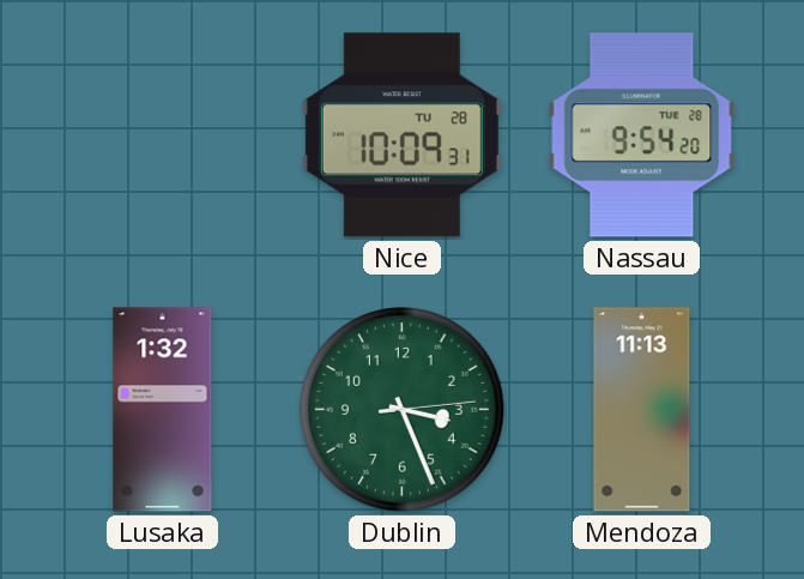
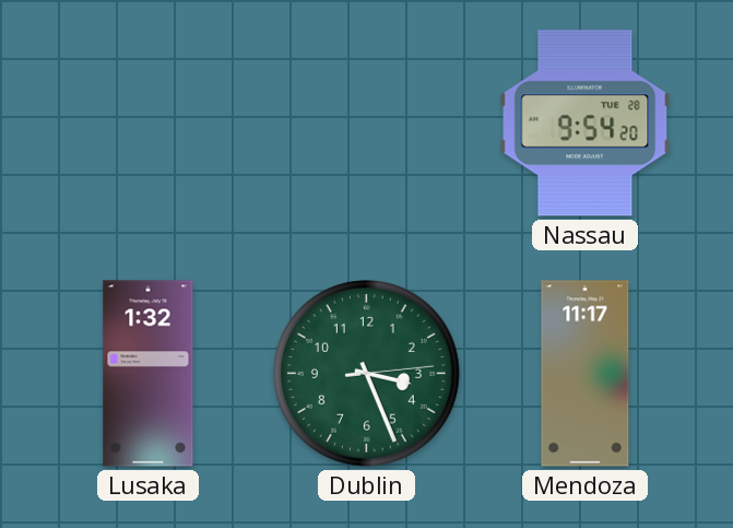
Nice: 10:09 -> none (401, 135)
Mendoza: 11:13 -> 11:17 (586, 374)
